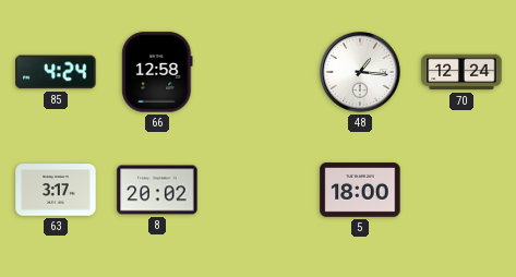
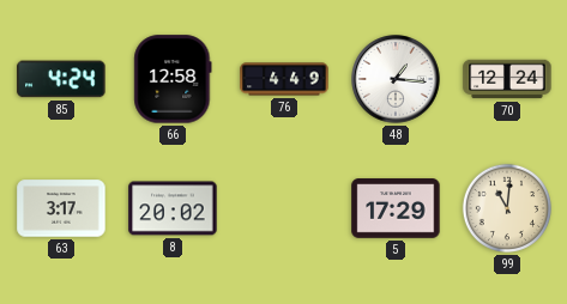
76: none -> 4:49 (284, 79)
5: 18:00 -> 17:29 (396, 208)
99: none -> 11:01 (507, 208)
